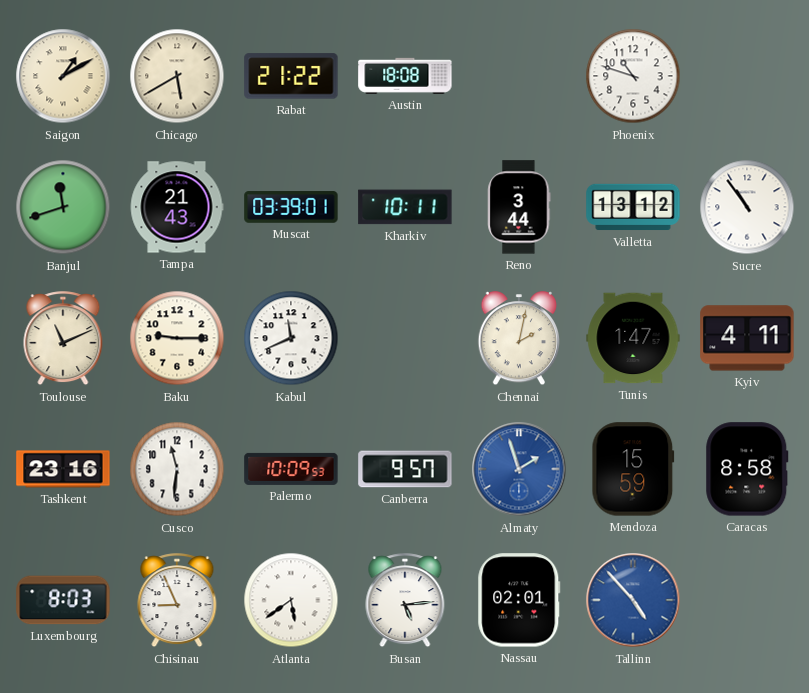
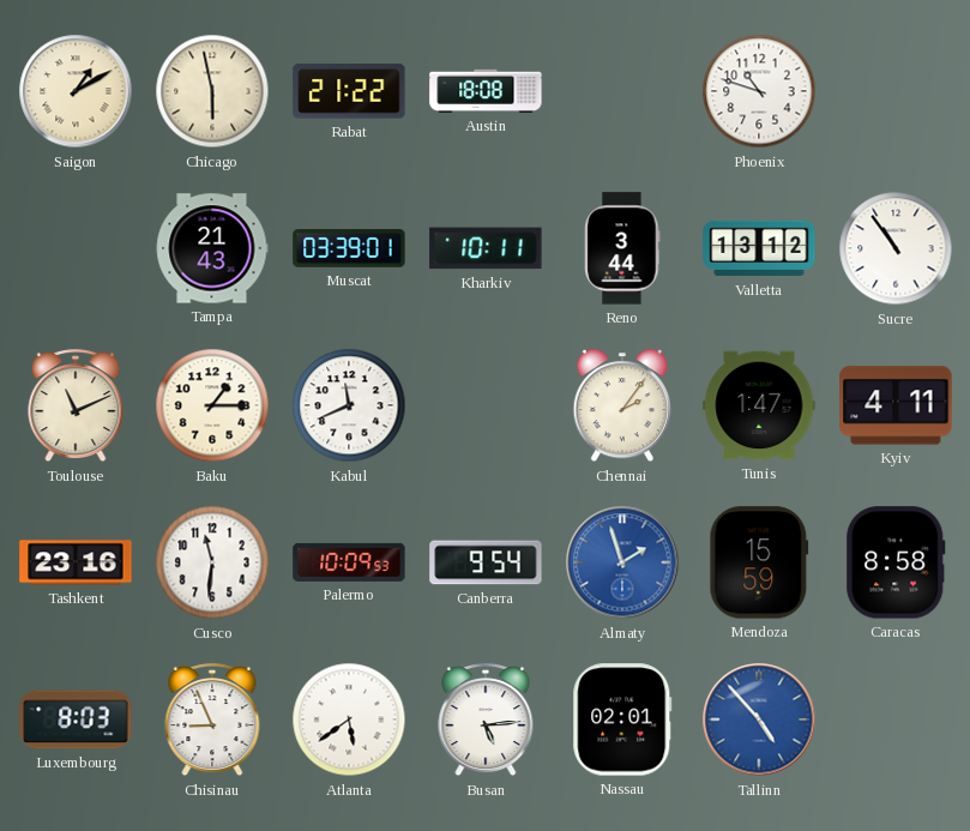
Chicago: 5:40 -> 5:58 (212, 91)
Banjul: 11:42 -> none (63, 207)
Baku: 9:15 -> 1:15 (212, 405)
Chennai: 2:02 -> 2:06 (621, 407)
Canberra: 9:57 -> 9:54 (486, 562)
